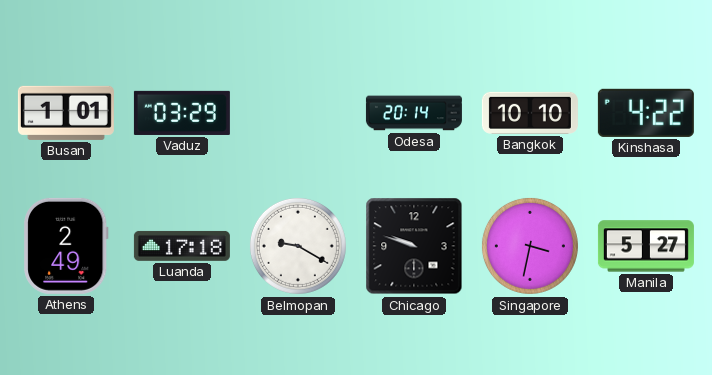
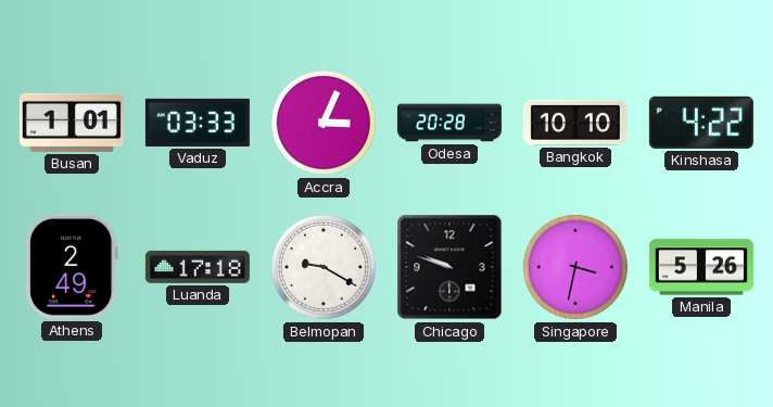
Vaduz: 03:29 -> 03:33 (198, 123)
Accra: none -> 3:04 (324, 123)
Odesa: 20:14 -> 20:28 (449, 123)
Manila: 5:27 -> 5:26 (701, 267)
